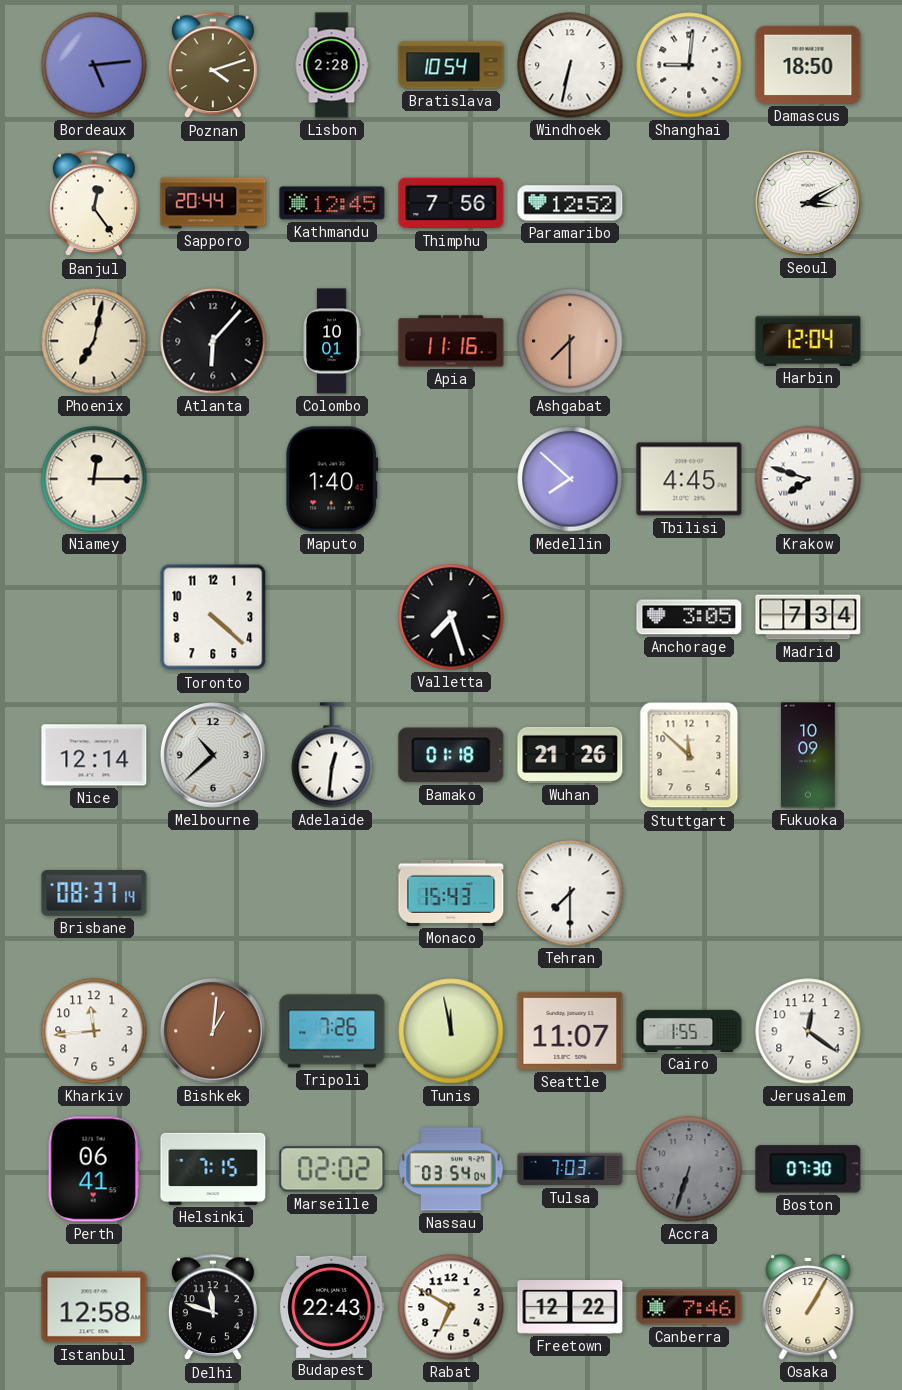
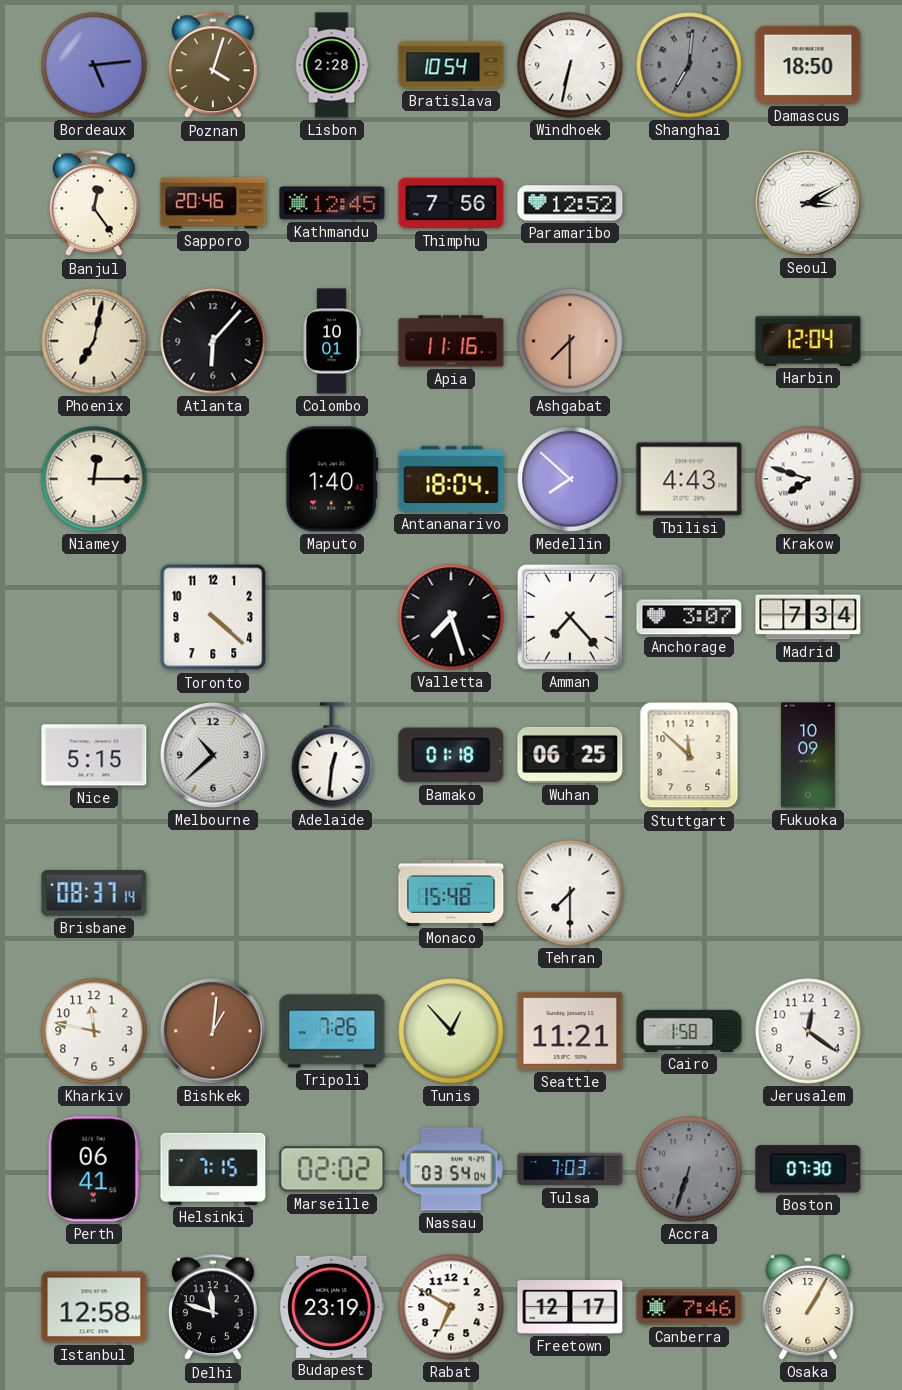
Poznan: 4:12 -> 4:03 (213, 66)
Shanghai: 9:01 -> 7:01 (689, 65)
Shanghai dial: white -> grey (689, 65)
Sapporo: 20:44 -> 20:46 (213, 203)
Antananarivo: none -> 18:04 (451, 479)
Tbilisi: 4:45 -> 4:43 (689, 479)
Amman: none -> 7:23 (570, 617)
Anchorage: 3:05 -> 3:07 (689, 617)
Nice: 12:14 -> 5:15 (94, 755)
Wuhan: 21:26 -> 06:25 (570, 755)
Monaco: 15:43 -> 15:48 (451, 893)
Kharkiv: 11:44 -> 11:47 (94, 1031)
Tunis: 11:58 -> 12:53 (451, 1031)
Seattle: 11:07 -> 11:21 (570, 1031)
Cairo: 1:55 -> 1:58 (689, 1031)
Budapest: 22:43 -> 23:19 (332, 1307)
Freetown: 12:22 -> 12:17 (570, 1308)
